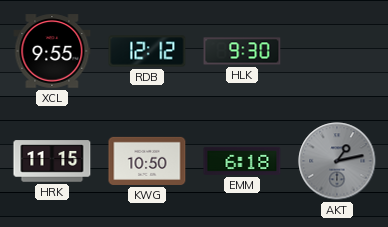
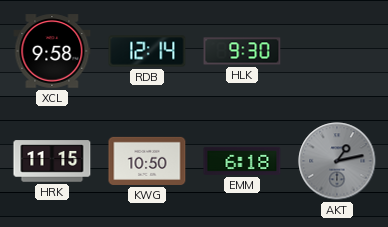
XCL: 9:55 -> 9:58 (52, 51)
RDB: 12:12 -> 12:14 (147, 51)
